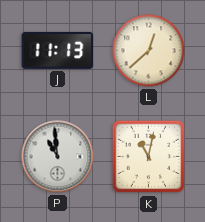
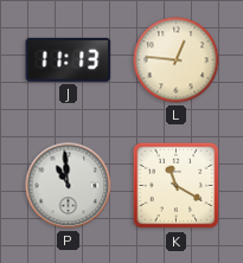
L: 12:38 -> 12:46 (177, 60)
K: 11:02 -> 11:20 (177, 186)
